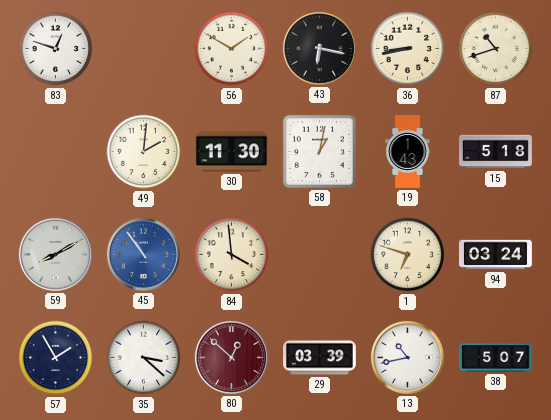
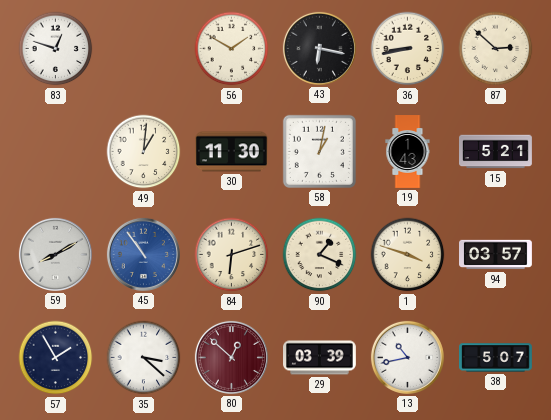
87: 10:42 -> 2:52 (496, 49)
49: 2:01 -> 1:01 (144, 152)
15: 5:18 -> 5:21 (496, 152)
84: 3:59 -> 6:12 (232, 255)
90: none -> 1:19 (320, 255)
1: 6:48 -> 3:48 (408, 255)
94: 03:24 -> 03:57 (496, 255)
